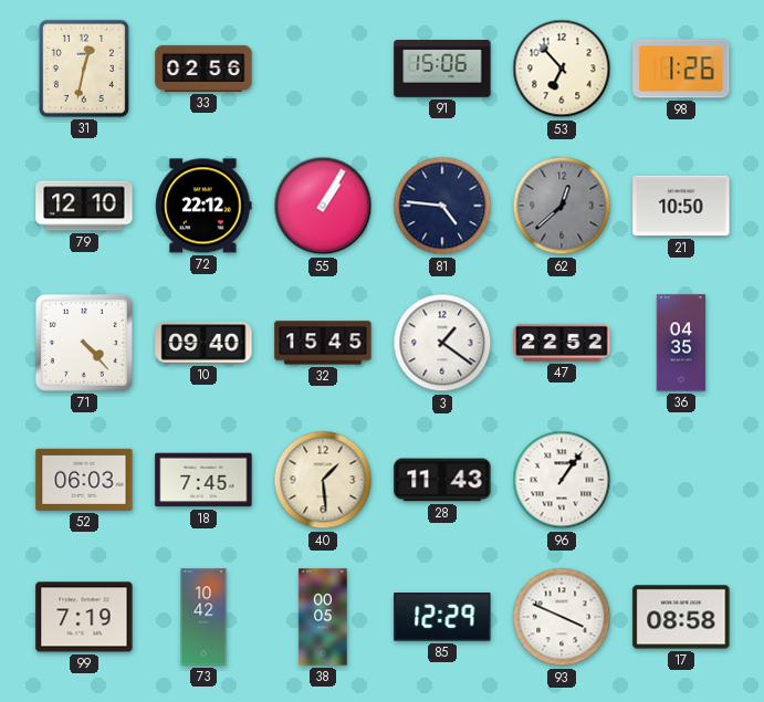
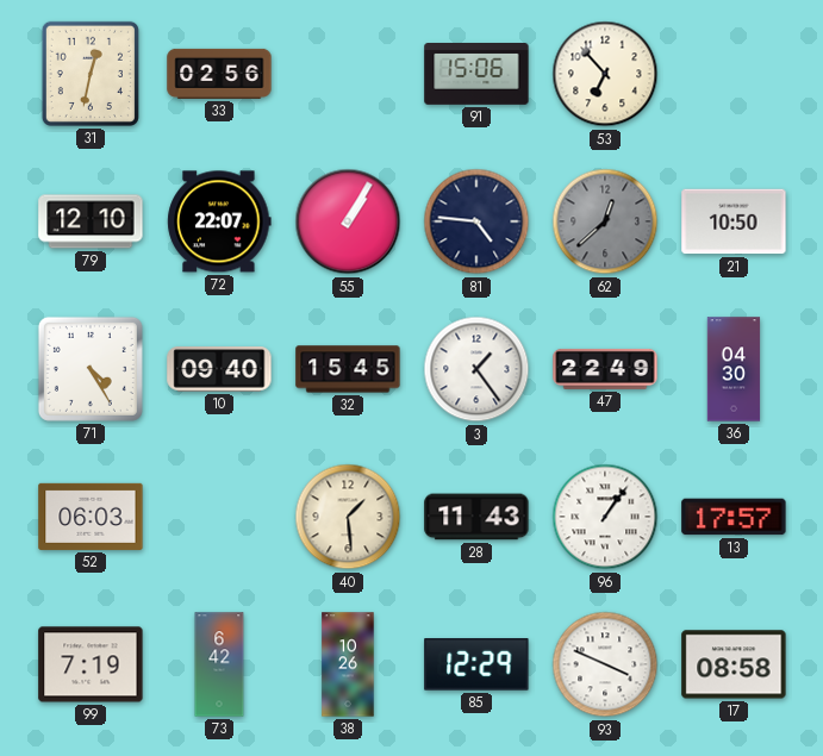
98: 1:26 -> none (681, 69)
72: 22:12 -> 22:07 (219, 221)
71: 4:23 -> 4:25 (91, 369)
3: 1:21 -> 1:24 (476, 369)
47: 22:52 -> 22:49 (605, 369)
36: 04:35 -> 04:30 (734, 369)
18: 7:45 -> none (203, 480)
13: none -> 17:57 (734, 517)
73: 10:42 -> 6:42 (219, 664)
38: 00:05 -> 10:26 (348, 664)
